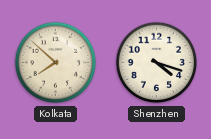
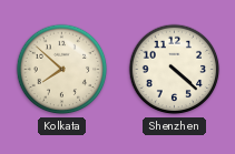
Shenzhen: 4:18 -> 4:22 (175, 70)
